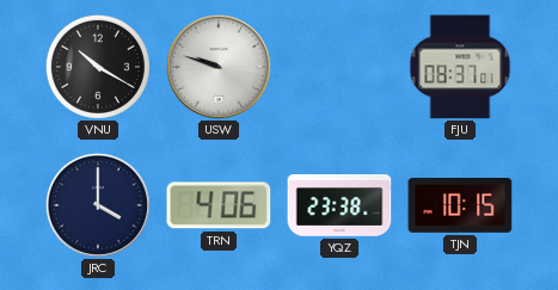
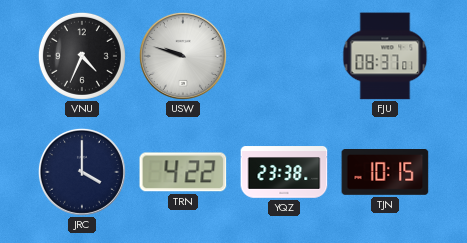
VNU: 10:20 -> 4:34 (82, 56)
TRN: 4:06 -> 4:22 (183, 172)
